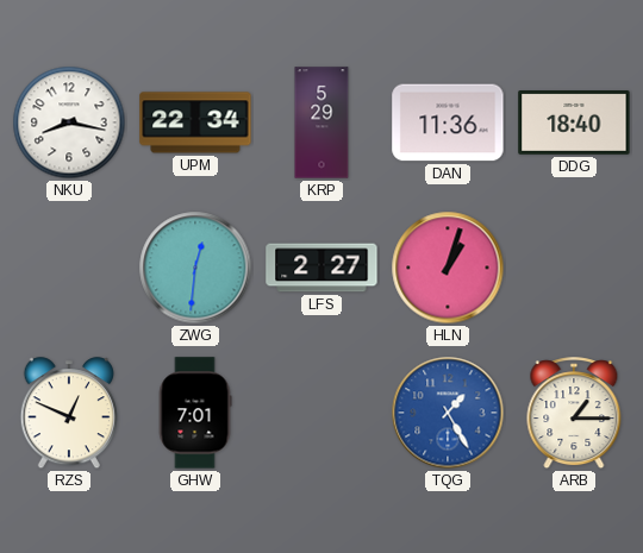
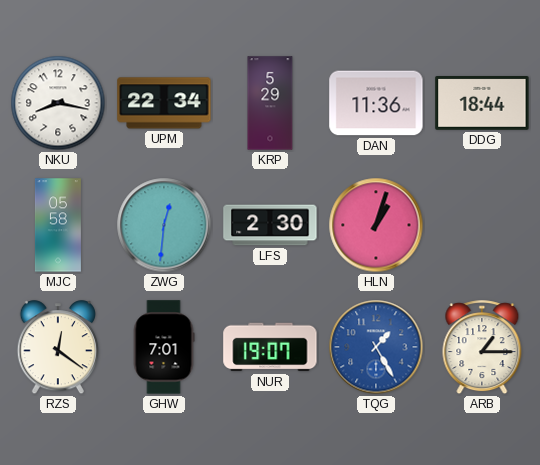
DDG: 18:40 -> 18:44 (482, 104)
MJC: none -> 05:58 (58, 225)
LFS: 2:27 -> 2:30 (270, 225)
RZS: 12:49 -> 12:21 (57, 348)
NUR: none -> 19:07 (270, 347)
